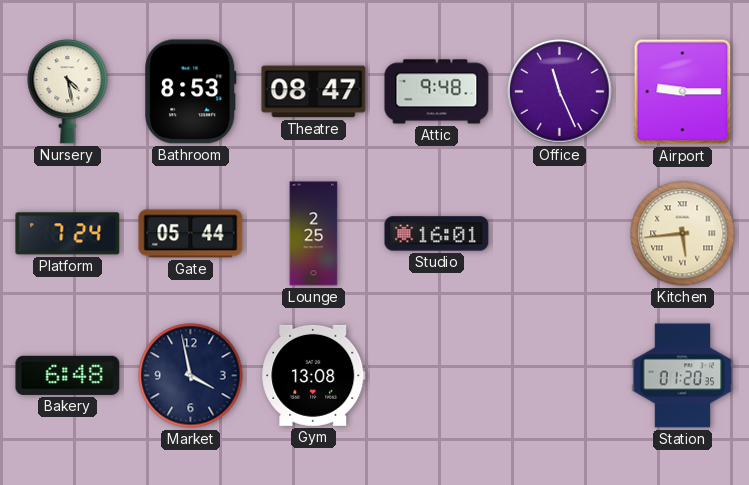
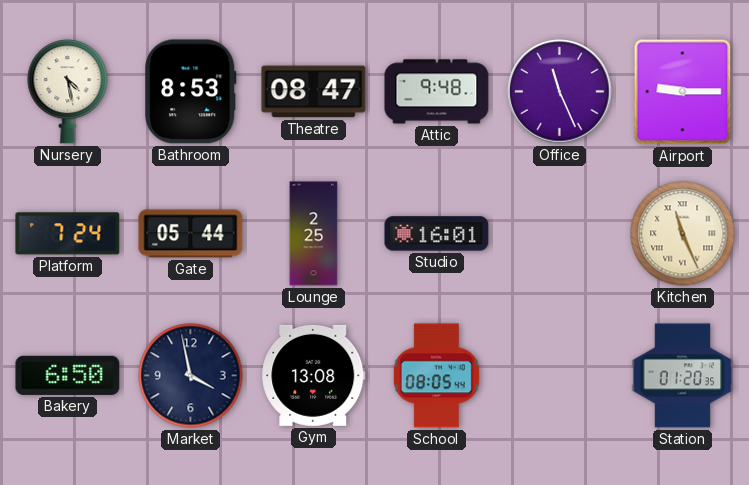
Kitchen: 5:44 -> 11:26 (683, 234)
Bakery: 6:48 -> 6:50 (68, 375)
School: none -> 08:05 (436, 376)
